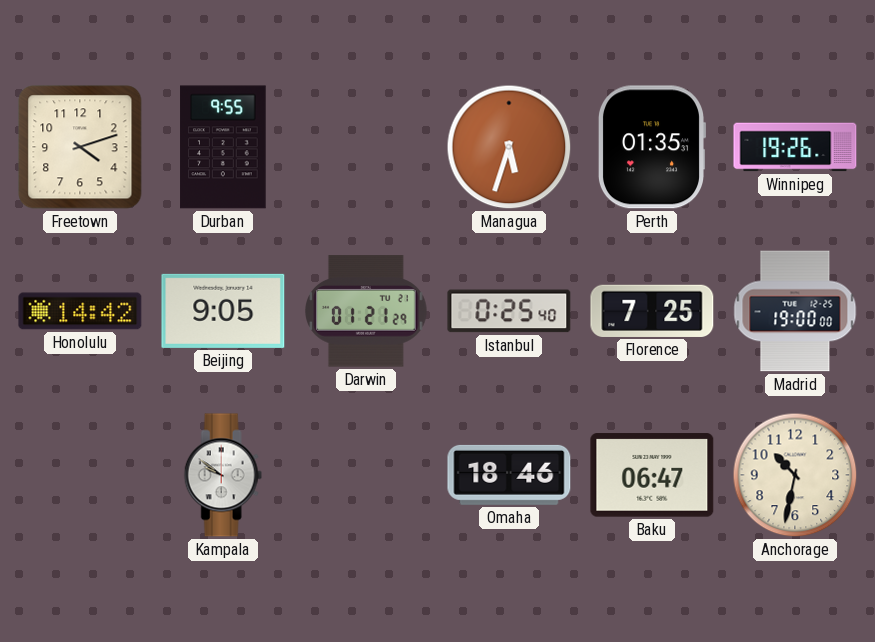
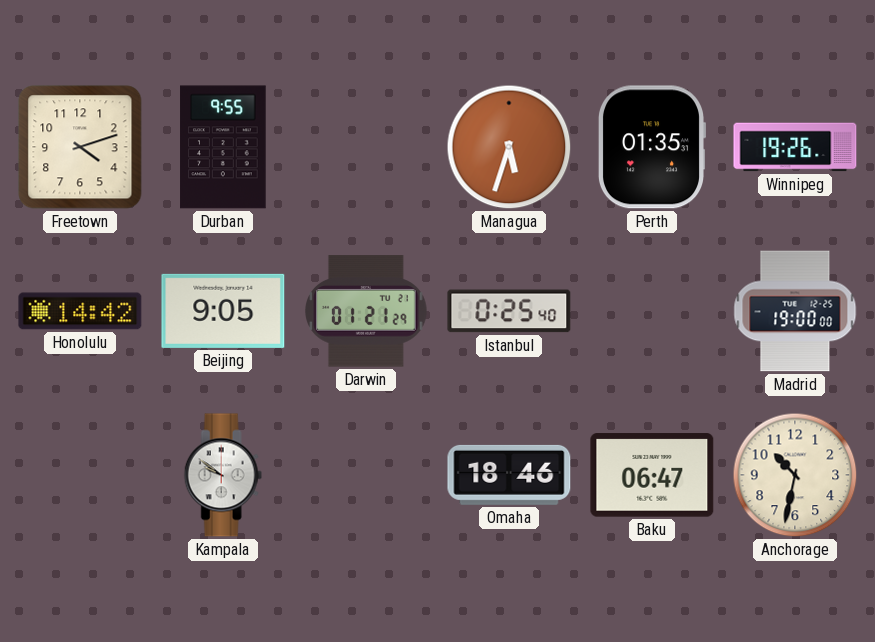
Florence: 7:25 -> none (652, 311)
